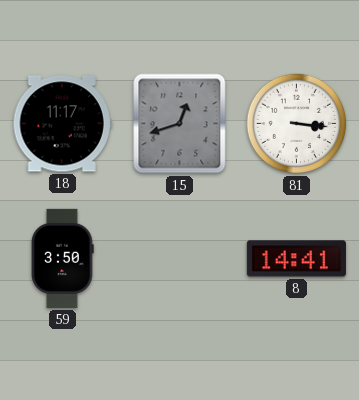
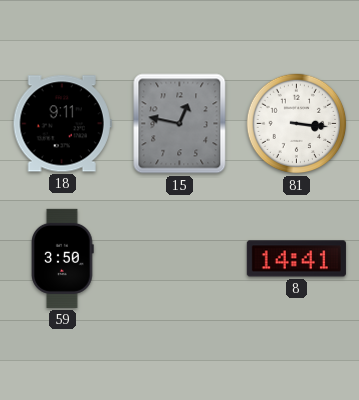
18: 11:17 -> 9:11 (62, 124)
15: 12:42 -> 12:47 (180, 124)
